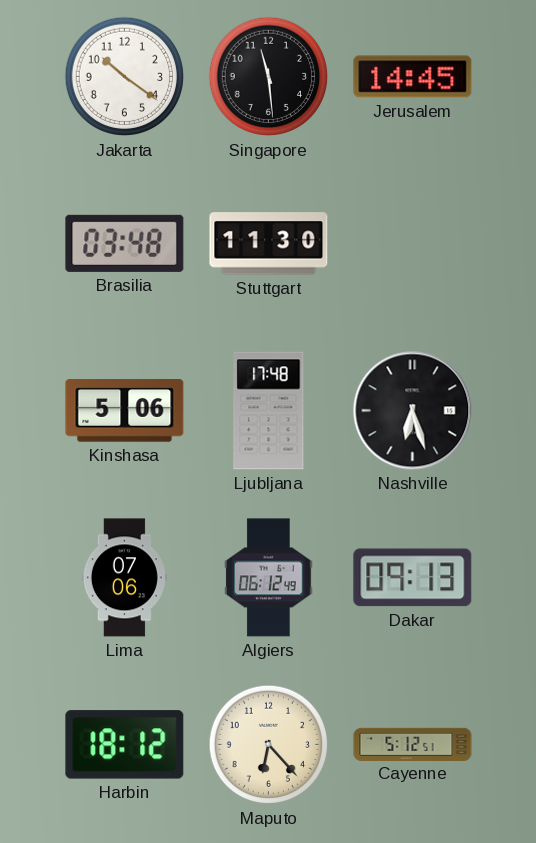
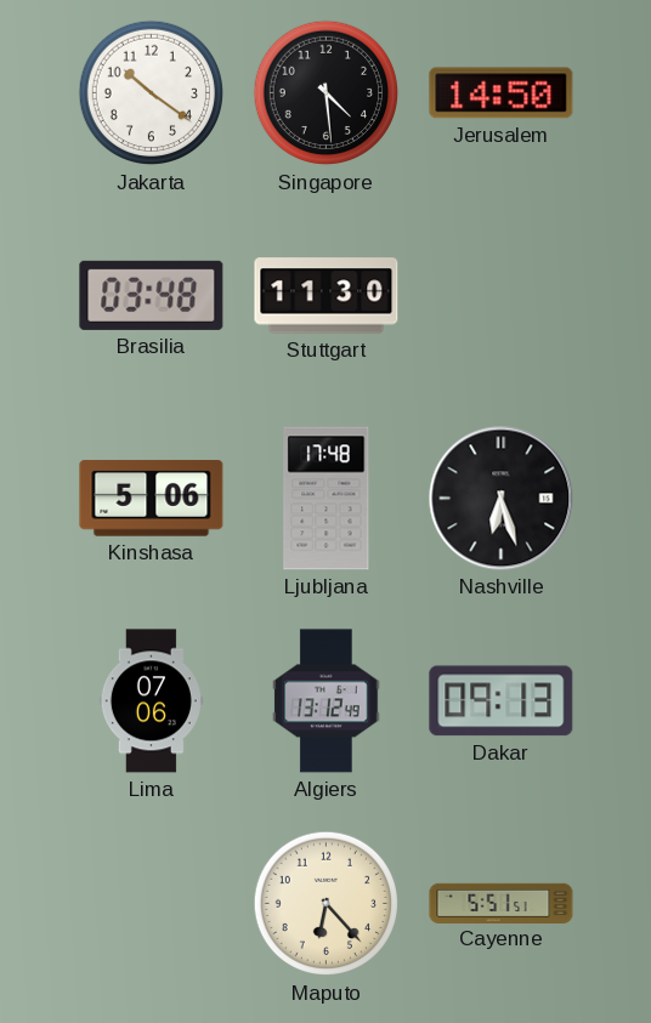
Singapore: 11:29 -> 4:29 (327, 93)
Jerusalem: 14:45 -> 14:50 (502, 93)
Algiers: 06:12 -> 13:12 (327, 701)
Harbin: 18:12 -> none (125, 745)
Cayenne: 5:12 -> 5:51 (502, 903)
